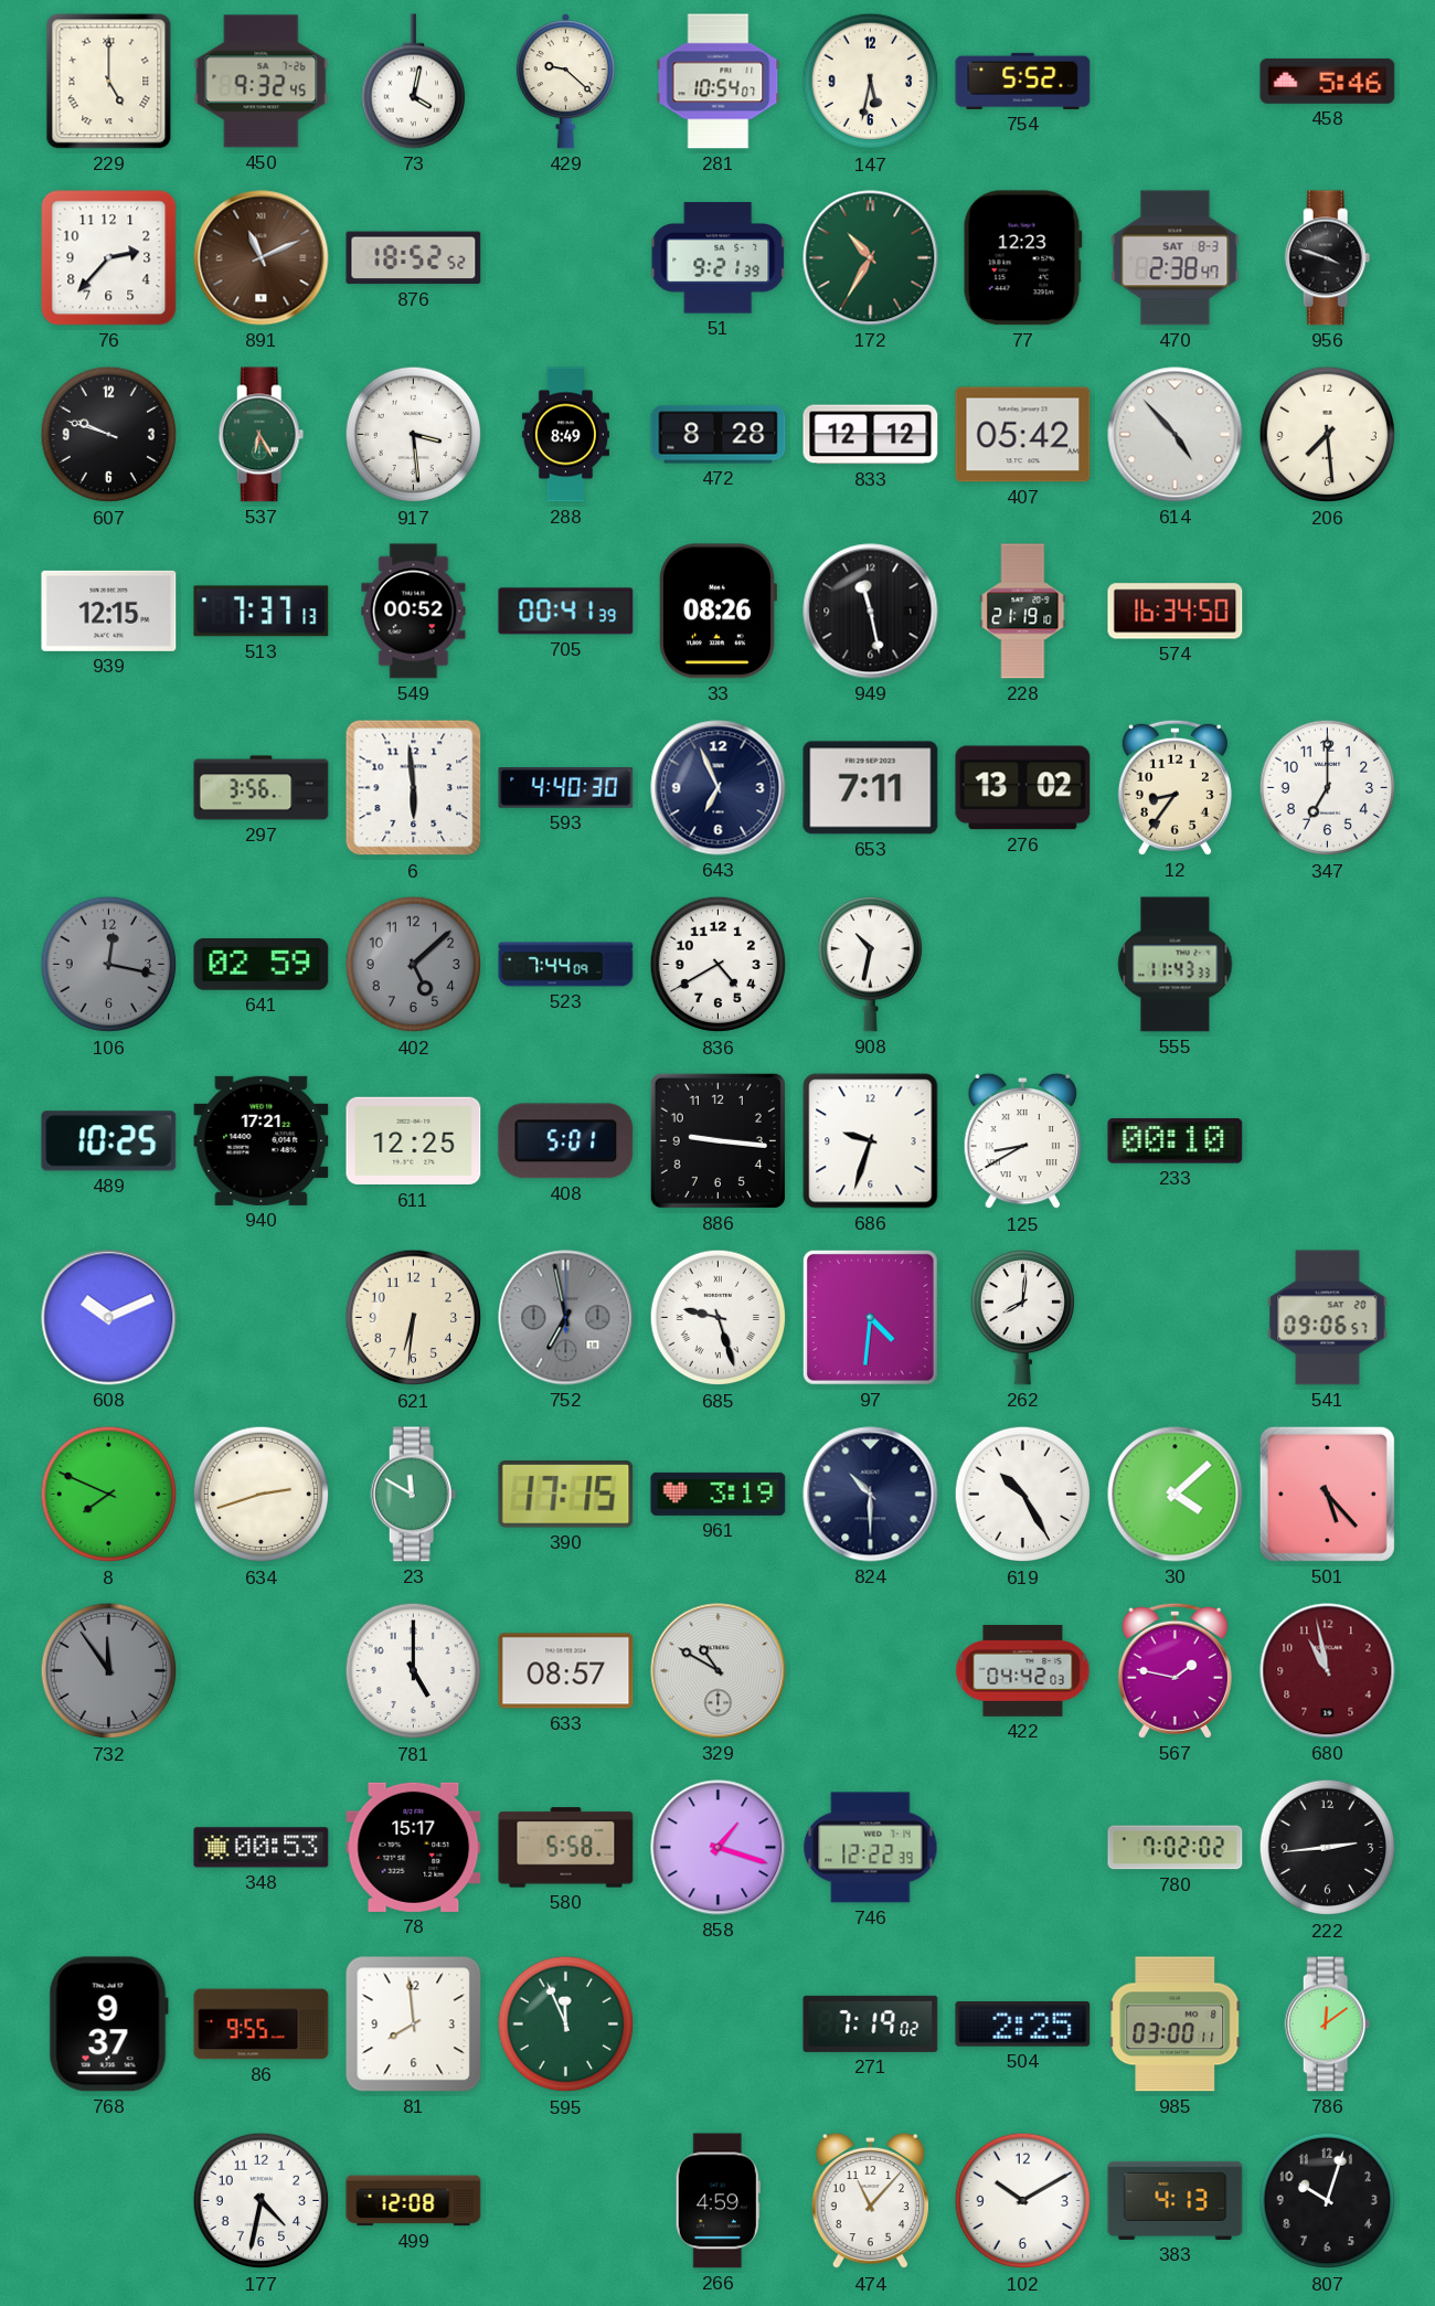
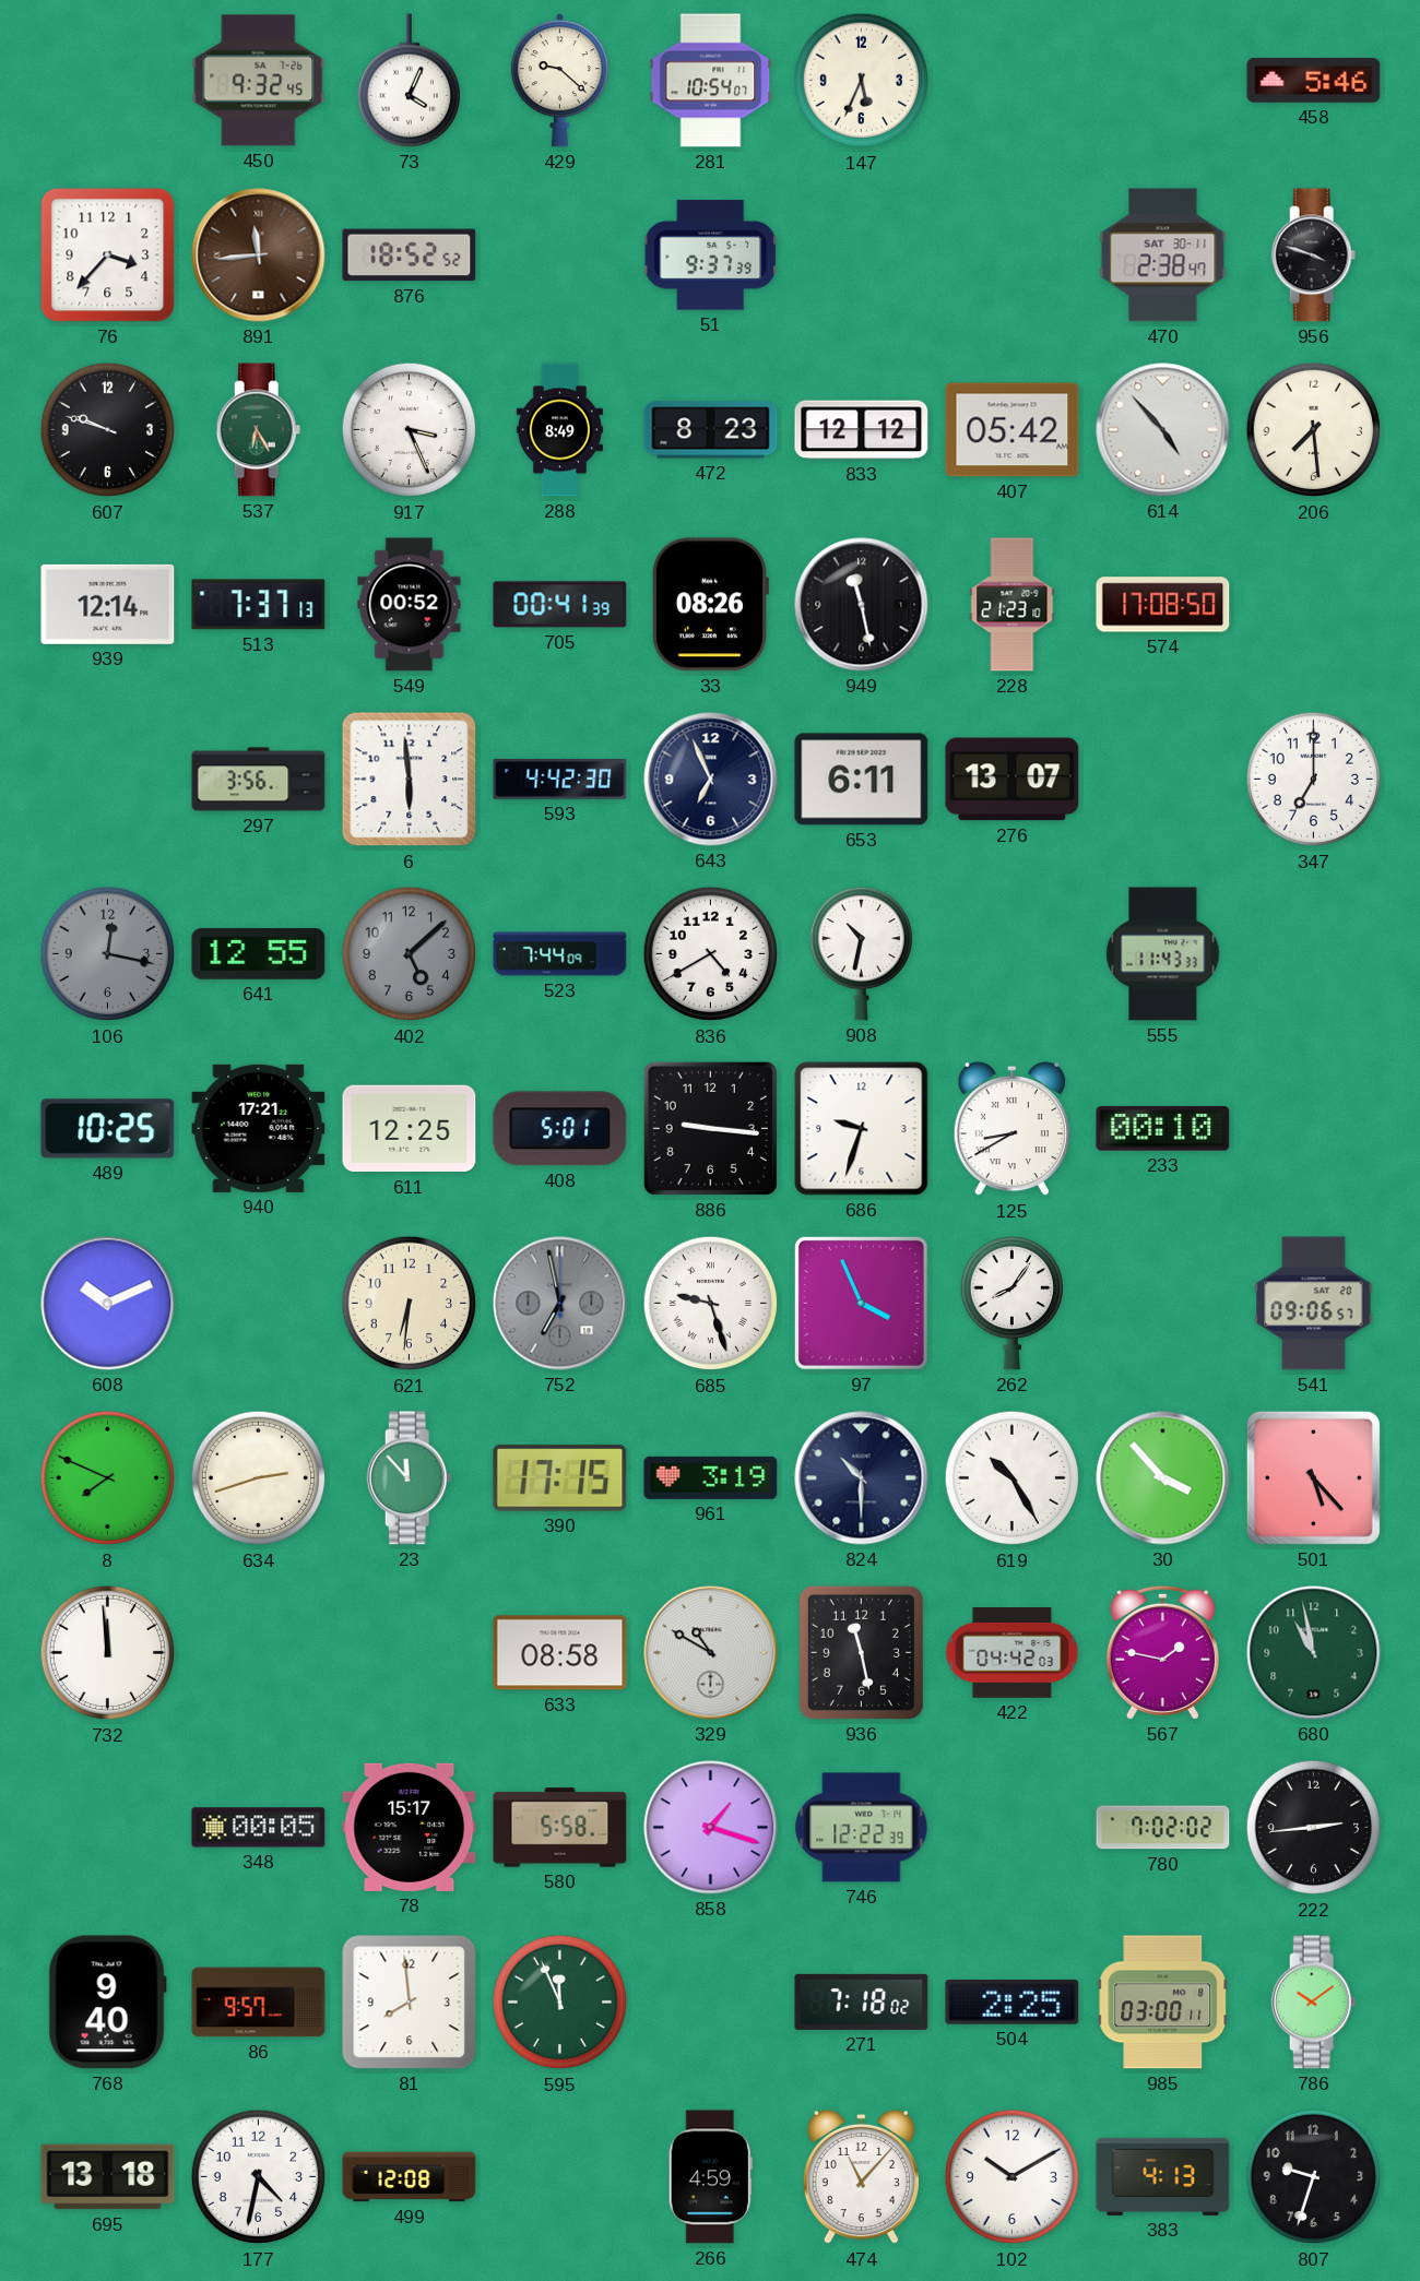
229: 5:00 -> none (109, 82)
73: 4:02 -> 4:04 (409, 81)
147: 5:32 -> 5:34 (862, 81)
754: 5:52 -> none (1023, 81)
76: 2:37 -> 3:37 (108, 256)
891: 11:11 -> 11:44 (259, 256)
51: 9:21 -> 9:37 (711, 256)
172: 10:35 -> none (871, 258)
77: 12:23 -> none (1022, 258)
470 date: SAT 8-3 -> SAT 30-11 (1163, 256)
917: 3:29 -> 3:26 (410, 430)
472: 8:28 -> 8:23 (711, 430)
939: 12:15 -> 12:14 (108, 604)
228: 21:19 -> 21:23 (1013, 605)
574: 16:34 -> 17:08 (1163, 605)
593: 4:40 -> 4:42 (560, 780)
653: 7:11 -> 6:11 (862, 780)
276: 13:02 -> 13:07 (1013, 780)
12: 8:36 -> none (1174, 787)
641: 02:59 -> 12:55 (259, 954)
97: 4:31 -> 3:56 (861, 1303)
262: 8:01 -> 8:06 (1011, 1303)
23: 11:50 -> 11:53 (410, 1478)
30: 4:08 -> 3:53 (1163, 1478)
732: 11:54 -> 11:59 (108, 1653)
732 dial: grey -> white (108, 1653)
781: 5:00 -> none (414, 1671)
633: 08:57 -> 08:58 (560, 1653)
936: none -> 11:28 (861, 1652)
680 dial: burgundy -> green (1314, 1653)
348: 00:53 -> 00:05 (259, 1828)
768: 9:37 -> 9:40 (107, 2003)
86: 9:55 -> 9:57 (259, 2003)
271: 7:19 -> 7:18 (862, 2001)
786: 12:09 -> 10:09 (1314, 2003)
695: none -> 13:18 (108, 2177)
807: 10:03 -> 9:33 (1314, 2177)
